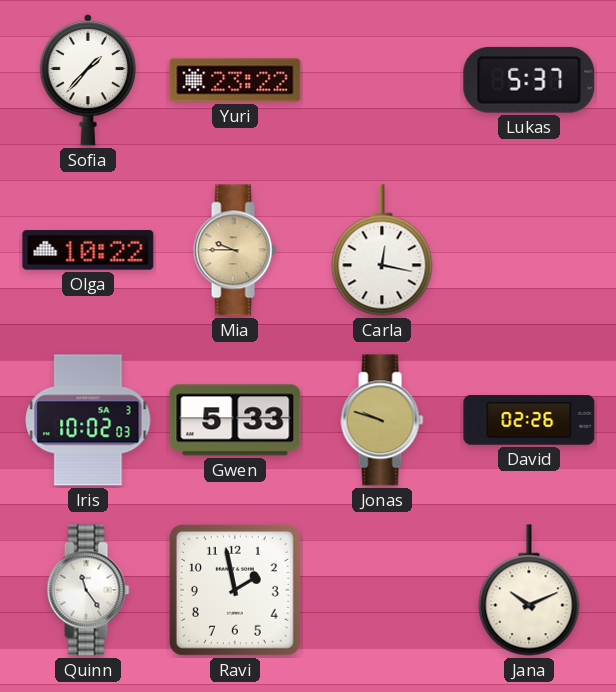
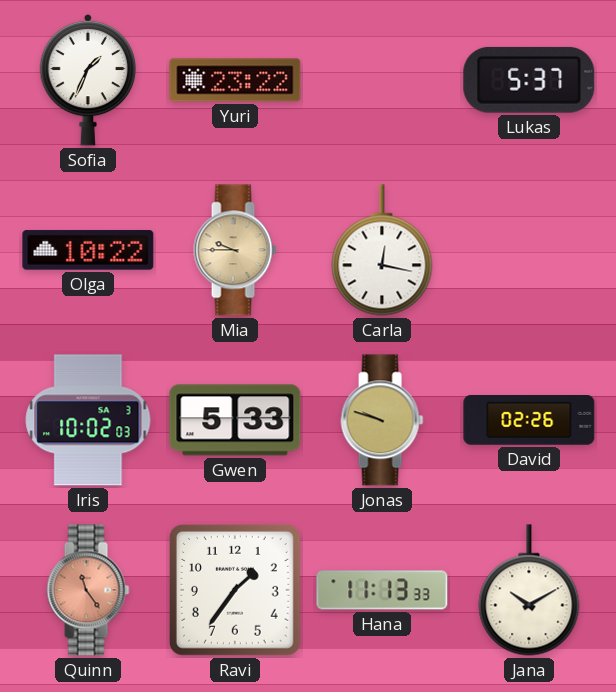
Sofia: 1:37 -> 1:34 (88, 80)
Quinn dial: white -> salmon (88, 590)
Ravi: 1:58 -> 1:36 (235, 590)
Hana: none -> 11:13 (382, 590)
Jana: 10:11 -> 10:10 (529, 590)
